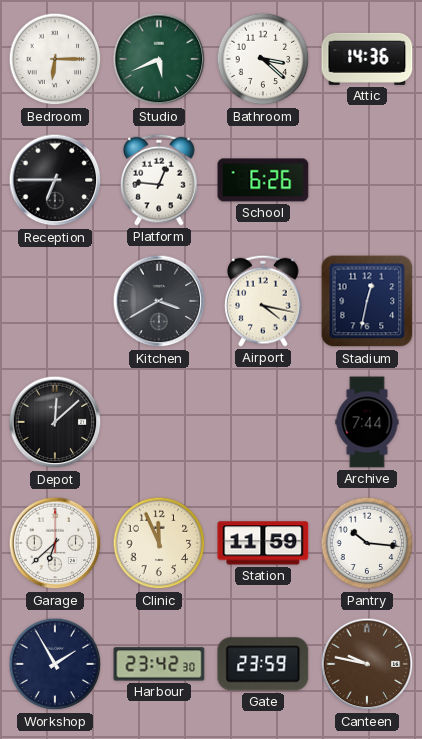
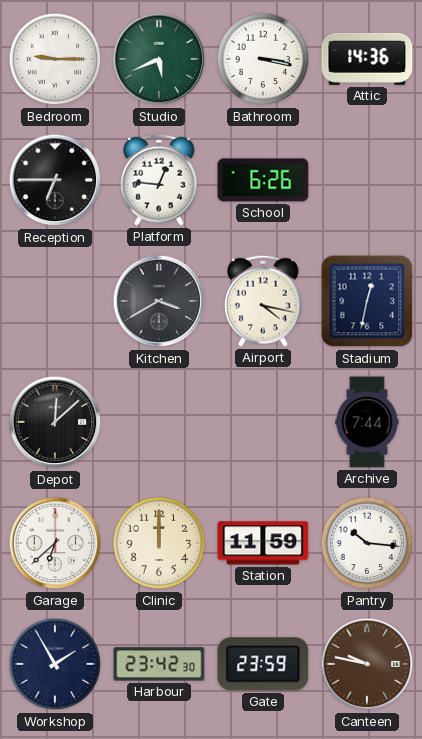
Bedroom: 6:15 -> 9:15 (55, 59)
Bathroom: 3:22 -> 3:17 (263, 59)
Clinic: 11:56 -> 12:00 (159, 543)
